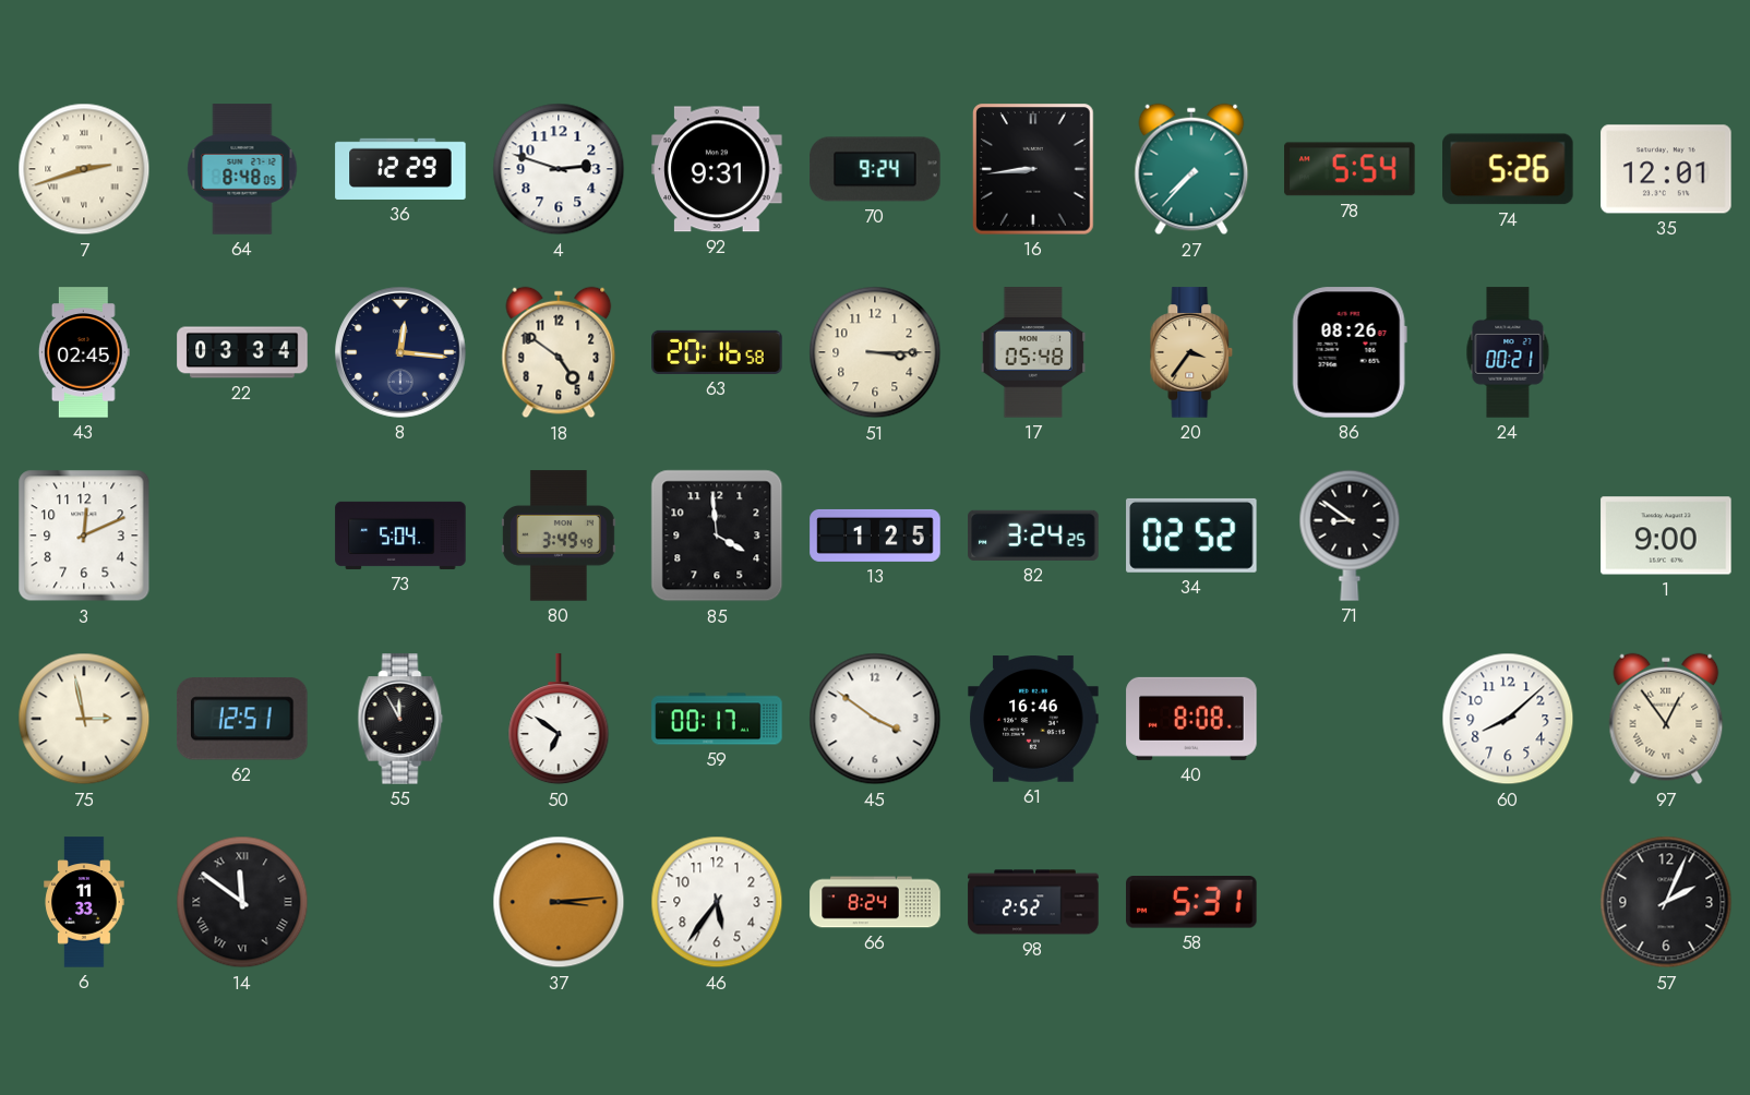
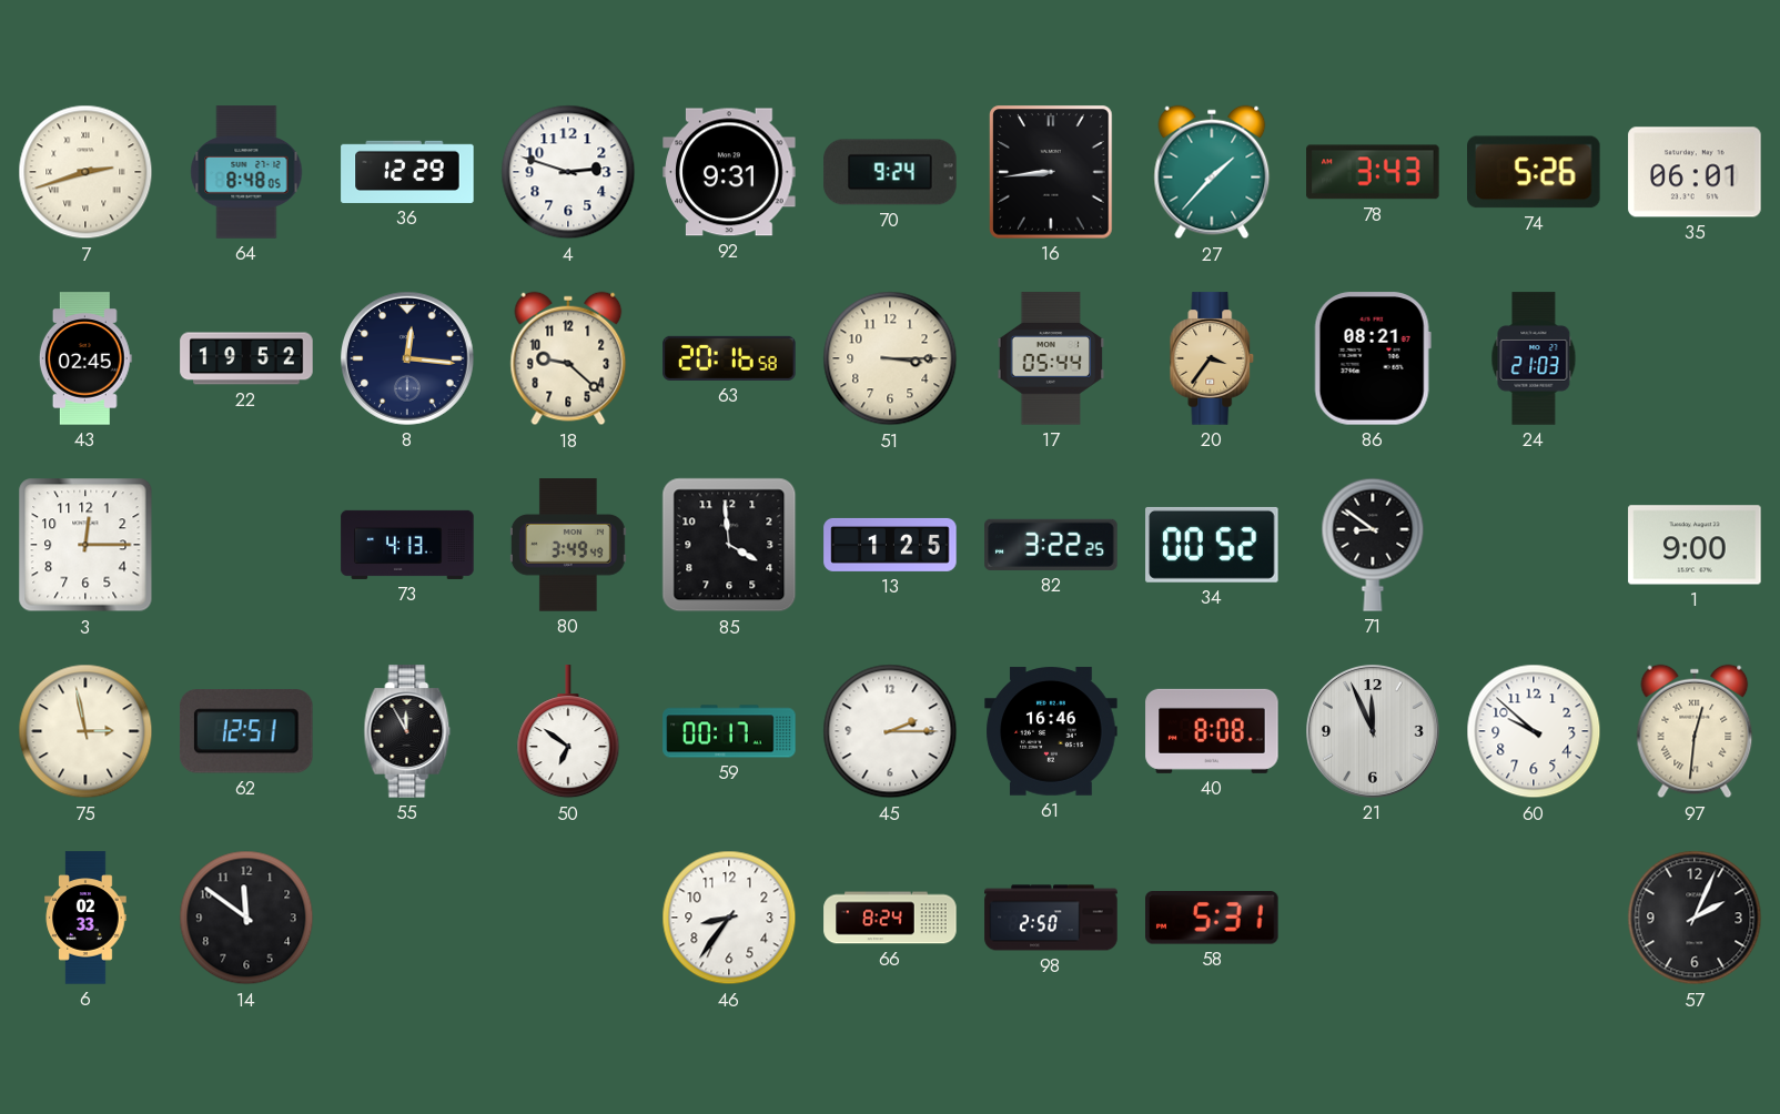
27: 7:37 -> 1:37 (1212, 172)
78: 5:54 -> 3:43 (1373, 172)
35: 12:01 -> 06:01 (1695, 172)
22: 03:34 -> 19:52 (246, 358)
18: 4:51 -> 9:22 (568, 358)
17: 05:48 -> 05:44 (1051, 358)
86: 08:26 -> 08:21 (1373, 358)
24: 00:21 -> 21:03 (1534, 358)
3: 12:11 -> 12:15 (85, 545)
73: 5:04 -> 4:13 (407, 545)
82: 3:24 -> 3:22 (1051, 545)
34: 02:52 -> 00:52 (1212, 545)
45: 3:51 -> 2:15 (890, 731)
21: none -> 11:56 (1374, 732)
60: 8:08 -> 9:52 (1534, 731)
97: 12:54 -> 12:31 (1695, 731)
6: 11:33 -> 02:33 (85, 918)
14 numerals: Roman -> Arabic (246, 918)
37: 3:14 -> none (559, 902)
46: 5:36 -> 8:36 (729, 918)
98: 2:52 -> 2:50 (1051, 918)
